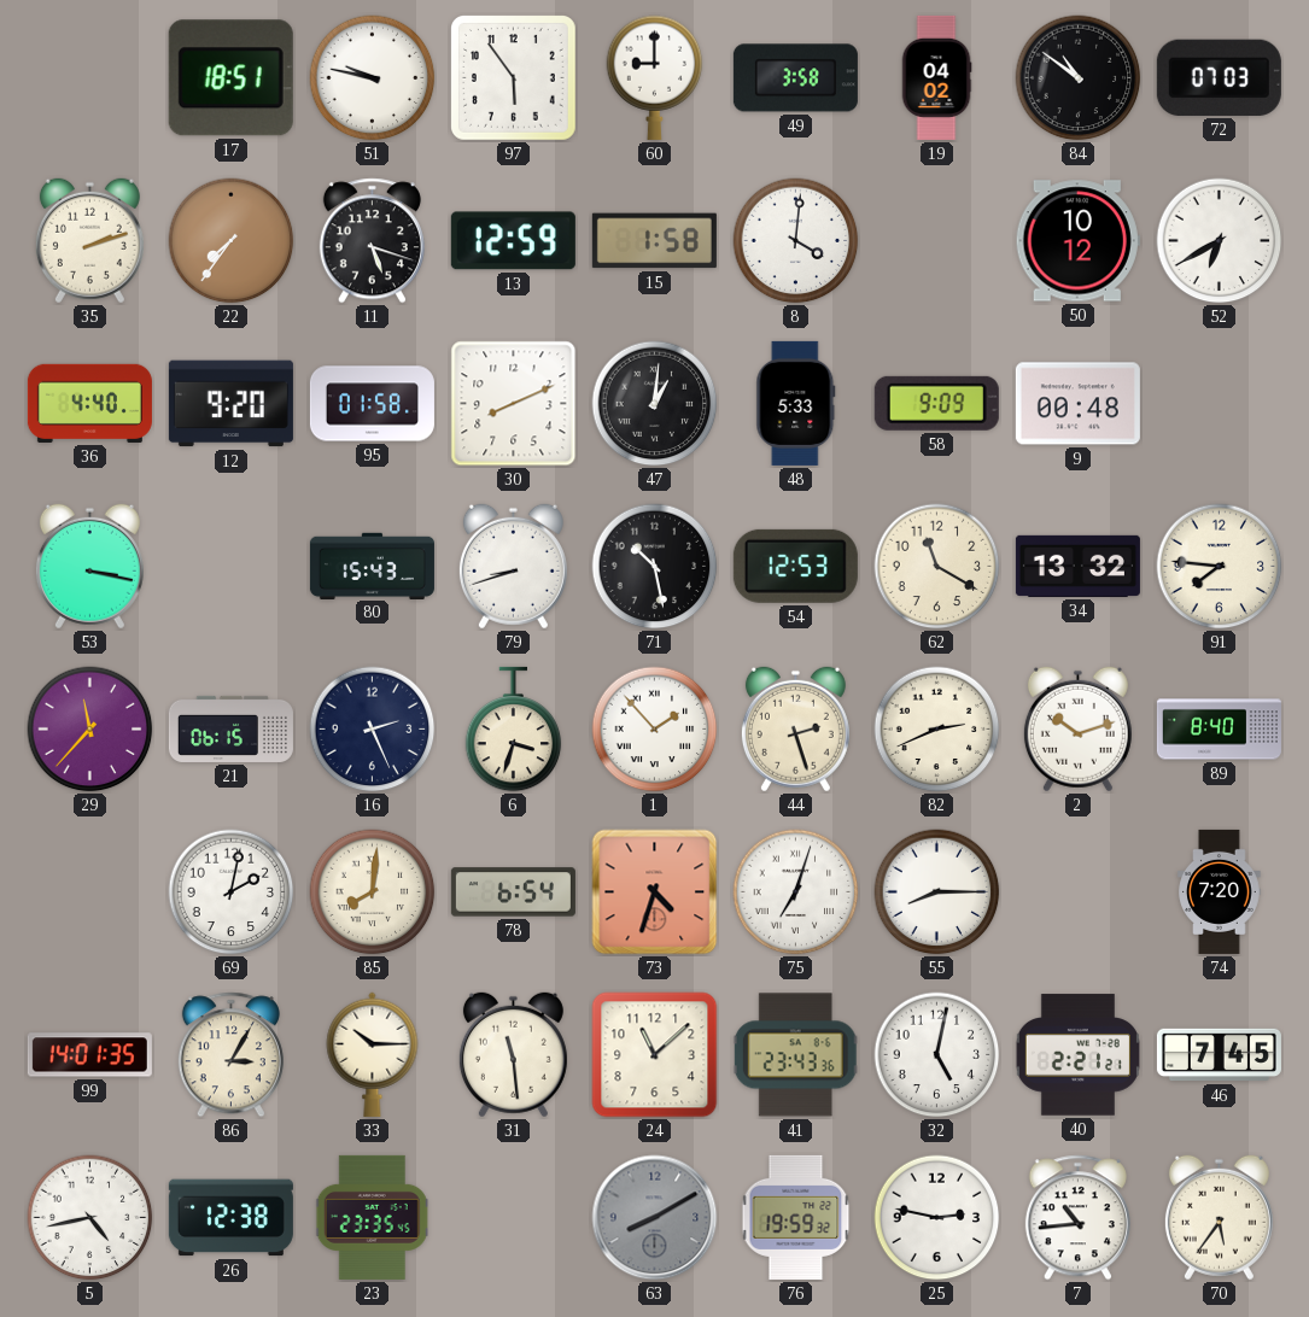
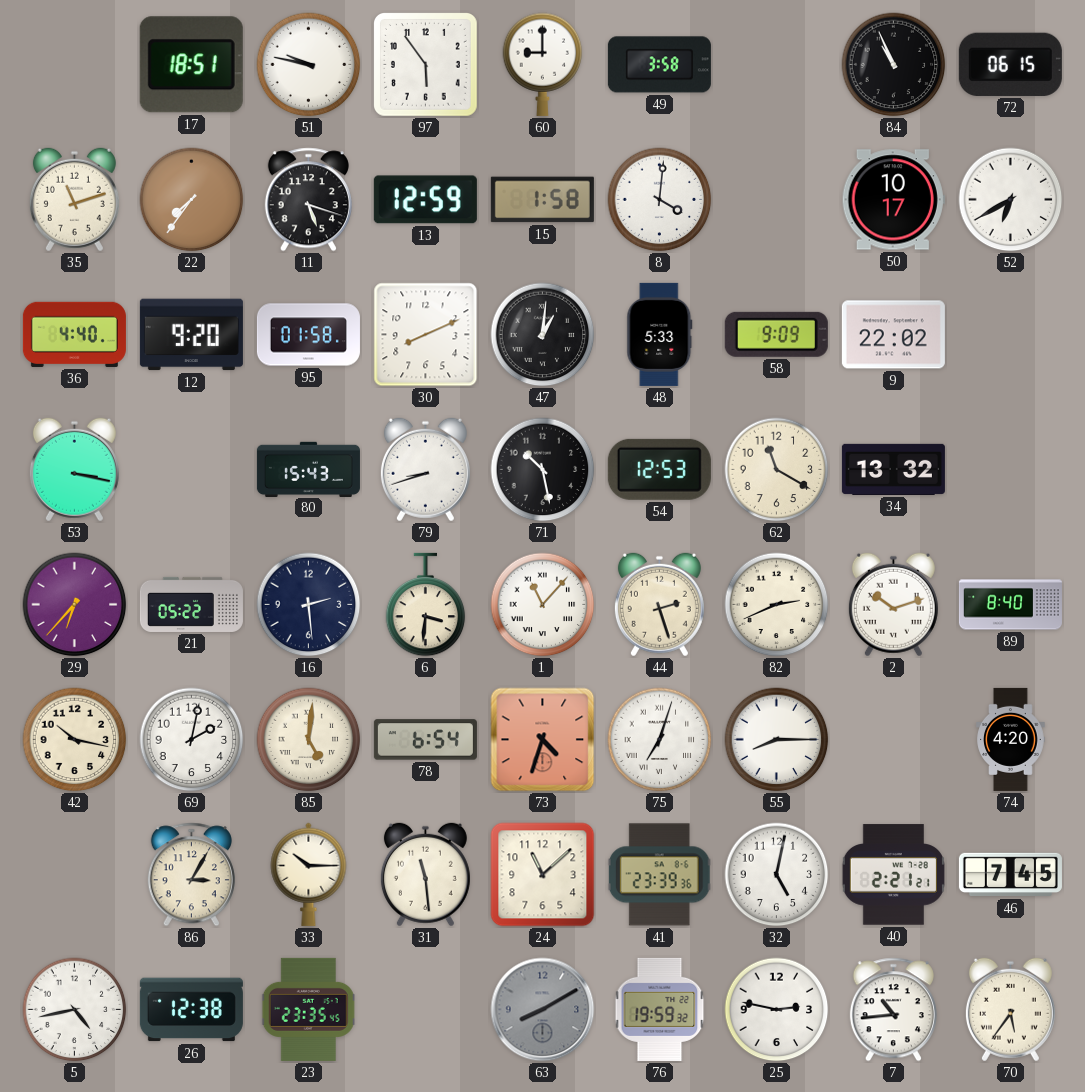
19: 04:02 -> none (936, 77)
84: 10:51 -> 10:56 (894, 65)
72: 07:03 -> 06:15 (1010, 64)
35: 2:12 -> 11:12 (74, 200)
50: 10:12 -> 10:17 (893, 200)
9: 00:48 -> 22:02 (893, 335)
91: 7:46 -> none (1220, 567)
29: 11:37 -> 6:37 (75, 605)
21: 06:15 -> 05:22 (191, 604)
16: 2:26 -> 2:29 (309, 605)
6: 3:33 -> 3:31 (426, 605)
1: 1:53 -> 11:07 (543, 605)
42: none -> 10:17 (75, 740)
85: 8:01 -> 5:01 (309, 740)
74: 7:20 -> 4:20 (1011, 739)
99: 14:01 -> none (89, 1055)
41: 23:43 -> 23:39 (659, 875)
